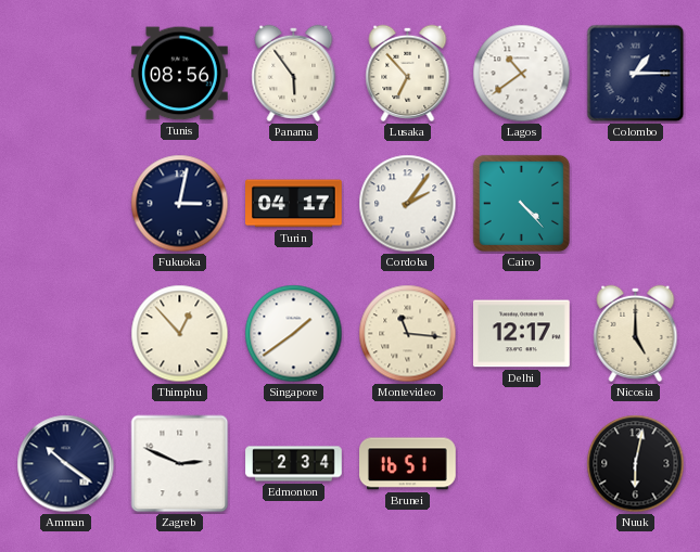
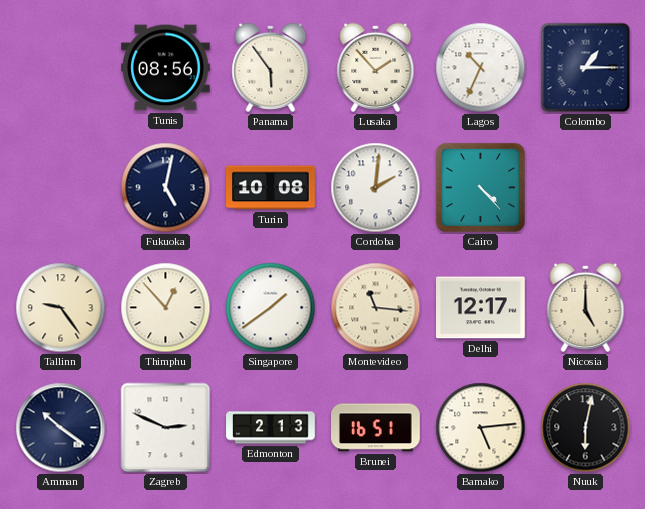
Lusaka: 6:53 -> 1:53 (376, 67)
Lagos: 10:39 -> 10:34 (481, 68)
Fukuoka: 3:02 -> 5:02 (166, 188)
Turin: 04:17 -> 10:08 (271, 188)
Cordoba: 2:06 -> 2:01 (376, 188)
Tallinn: none -> 9:24 (61, 308)
Edmonton: 2:34 -> 2:13 (271, 428)
Bamako: none -> 5:14 (481, 428)
